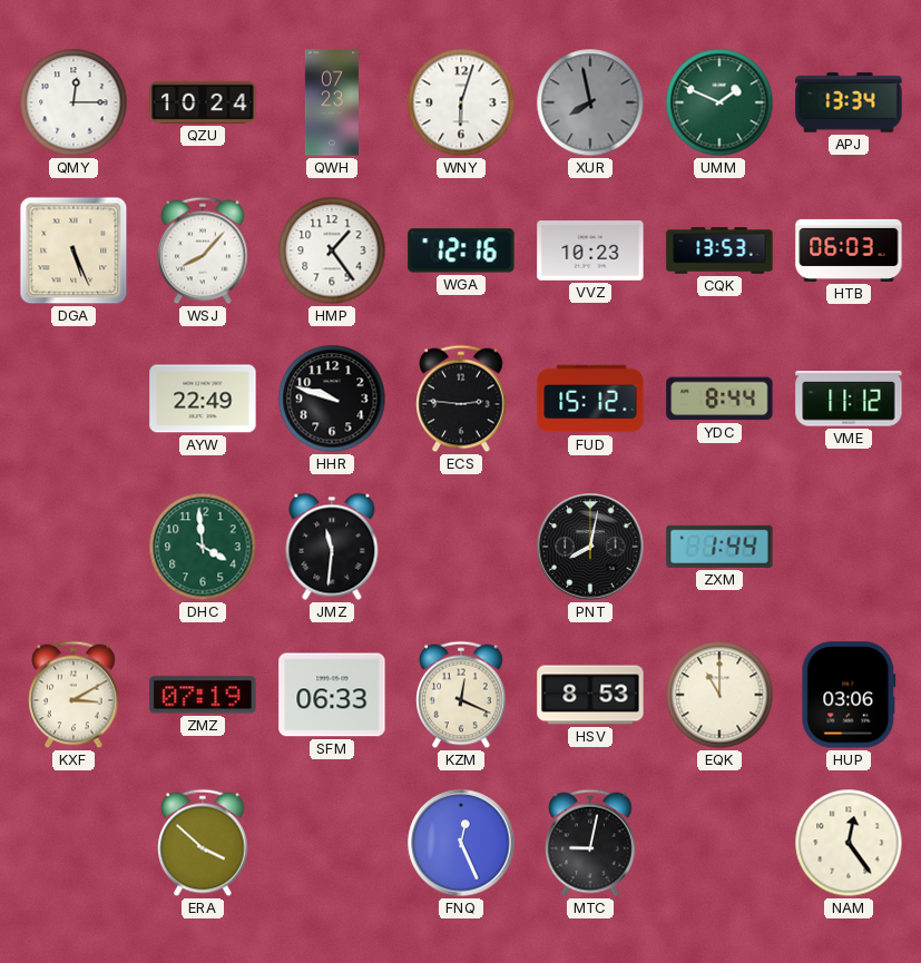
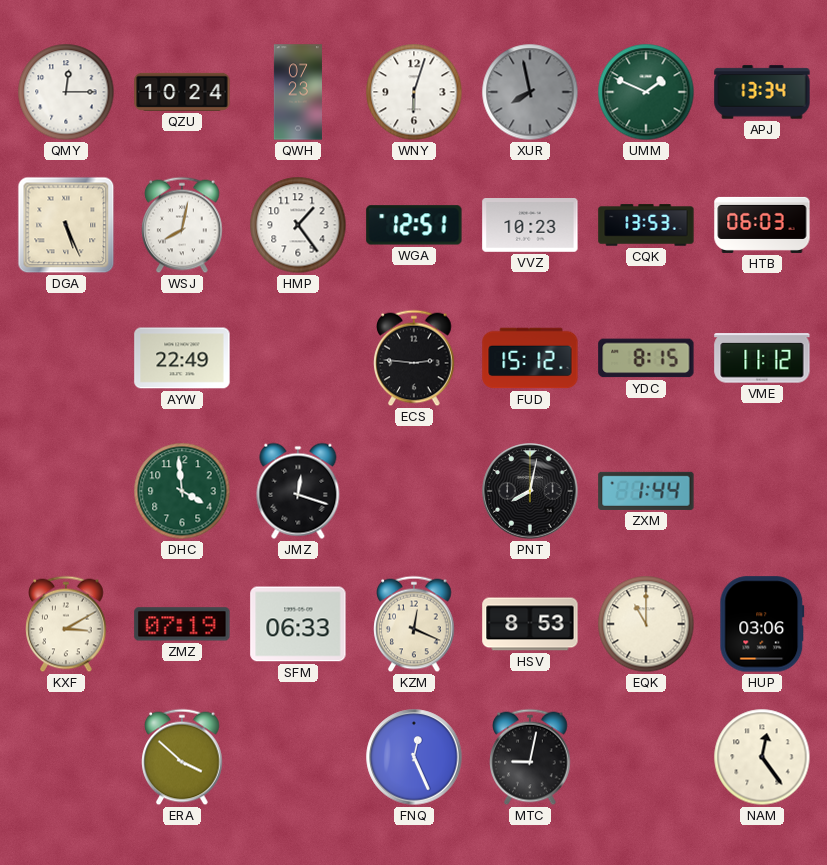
WSJ: 8:07 -> 8:02 (182, 225)
WGA: 12:16 -> 12:51 (414, 225)
HHR: 9:48 -> none (332, 399)
YDC: 8:44 -> 8:15 (646, 358)
JMZ: 11:31 -> 12:18 (298, 491)
